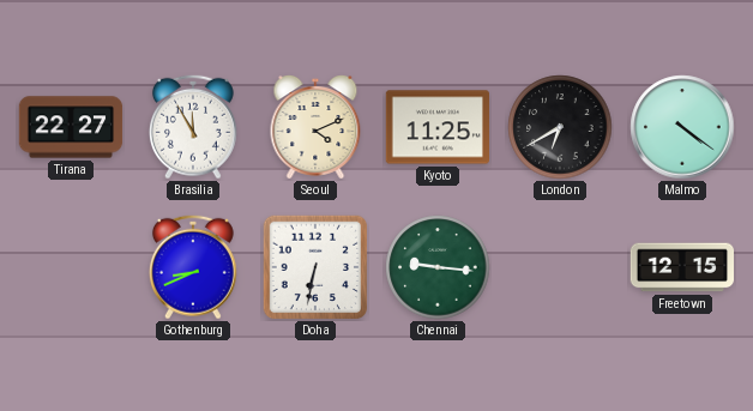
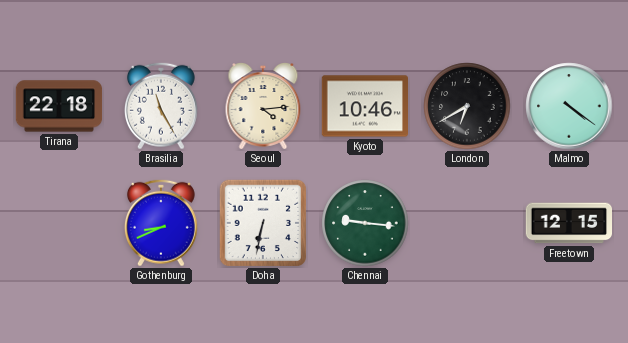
Tirana: 22:27 -> 22:18 (59, 106)
Brasilia: 11:55 -> 11:25 (161, 106)
Seoul: 4:11 -> 4:14 (263, 107)
Kyoto: 11:25 -> 10:46 (364, 106)
